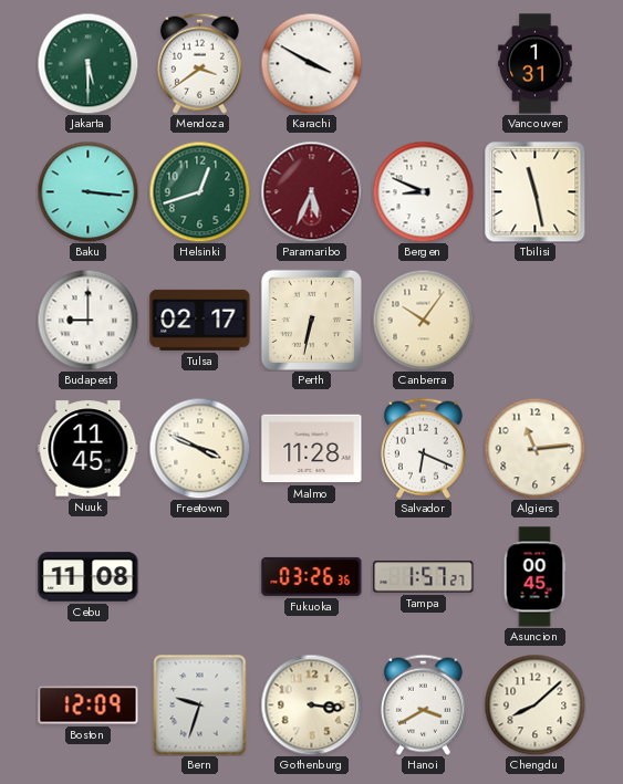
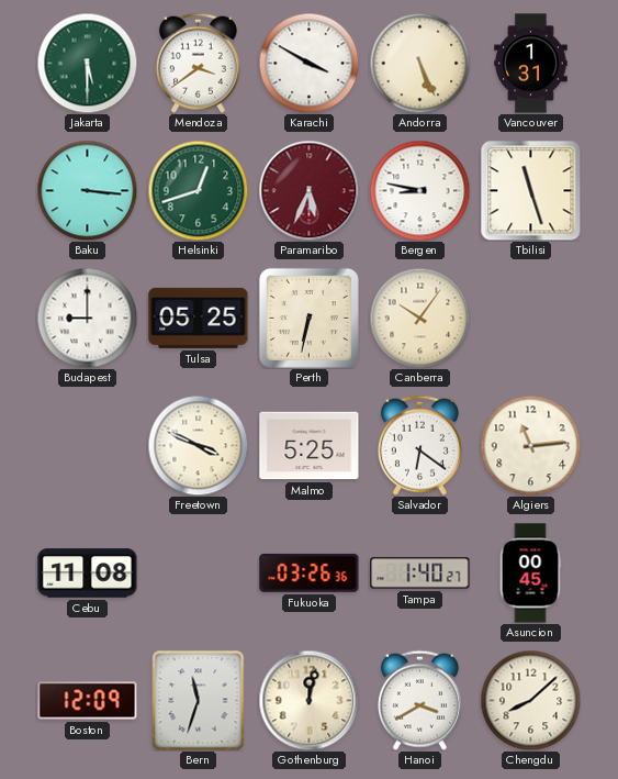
Andorra: none -> 5:26 (419, 63)
Bergen: 8:49 -> 8:47 (419, 190)
Tbilisi: 11:28 -> 11:27 (531, 191)
Tulsa: 02:17 -> 05:25 (199, 318)
Nuuk: 11:45 -> none (89, 449)
Malmo: 11:28 -> 5:25 (310, 446)
Salvador: 6:19 -> 6:21 (419, 445)
Tampa: 1:57 -> 1:40 (420, 574)
Bern: 9:33 -> 11:33 (199, 701)
Gothenburg: 3:16 -> 12:02 (308, 700)
